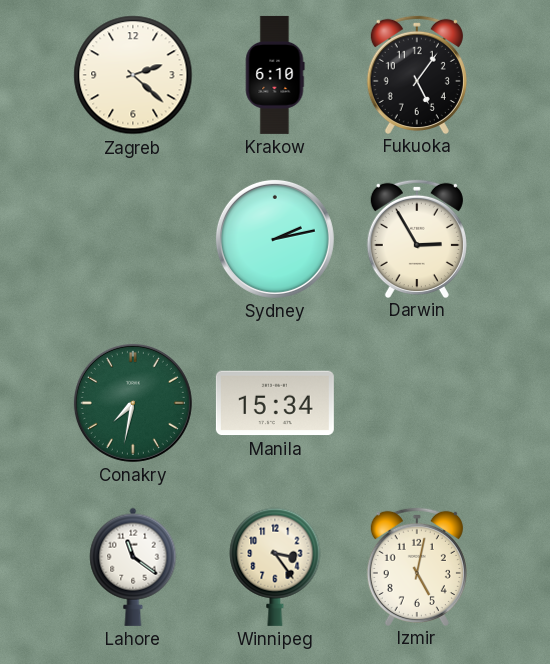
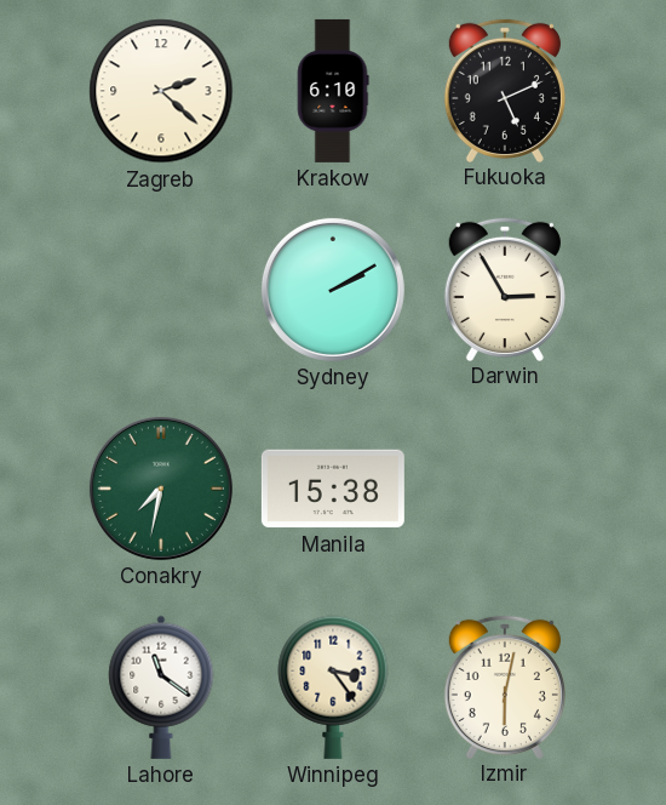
Fukuoka: 5:06 -> 5:11 (505, 90)
Sydney: 2:13 -> 2:10 (333, 290)
Manila: 15:34 -> 15:38 (333, 489)
Izmir: 5:02 -> 6:02 (505, 686)
